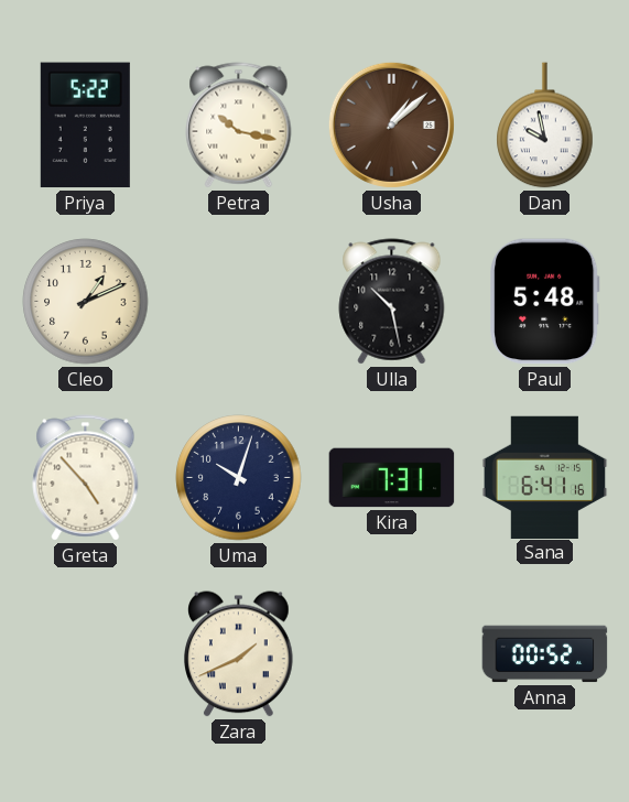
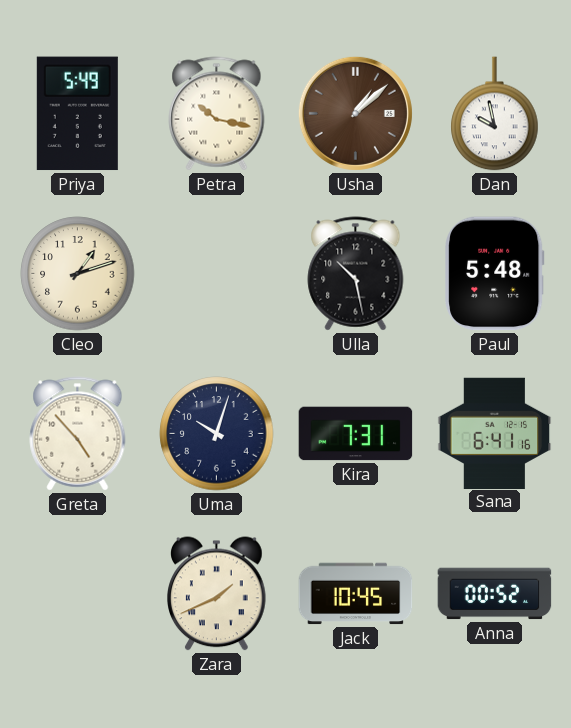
Priya: 5:22 -> 5:49 (77, 114)
Cleo: 1:11 -> 1:12 (78, 274)
Jack: none -> 10:45 (356, 594)
